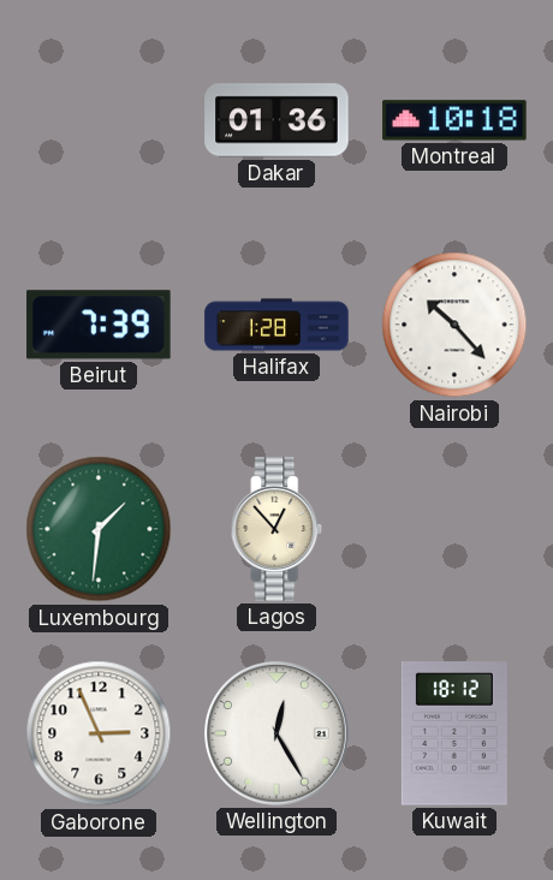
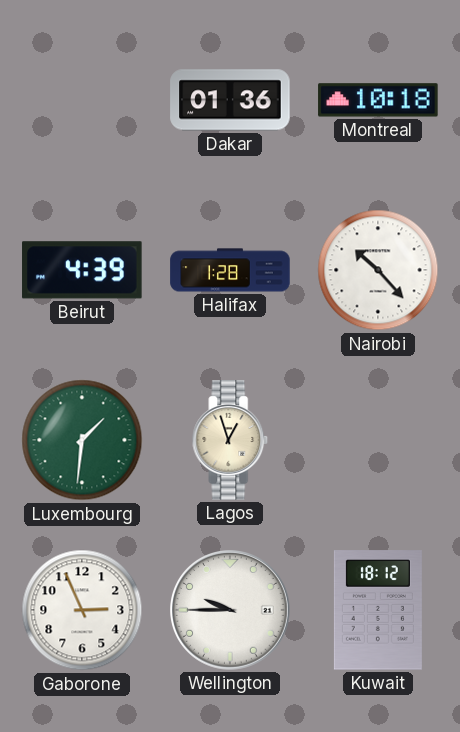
Beirut: 7:39 -> 4:39 (82, 270)
Lagos: 12:53 -> 12:57 (230, 440)
Wellington: 12:25 -> 9:45 (231, 611)
